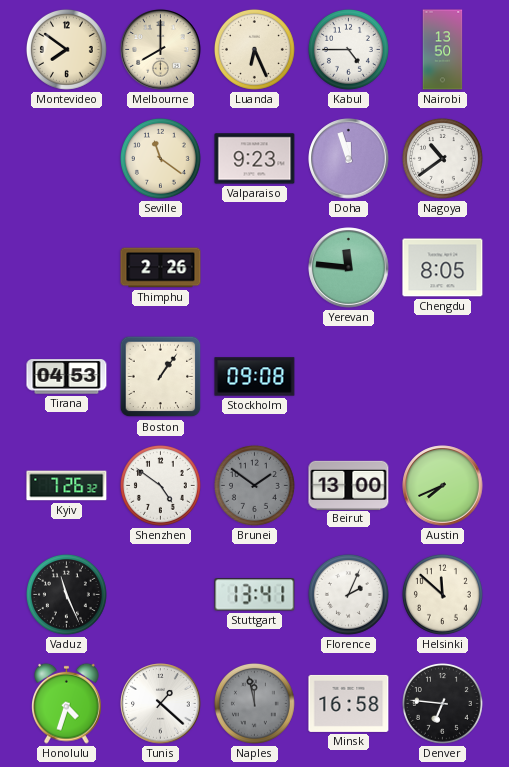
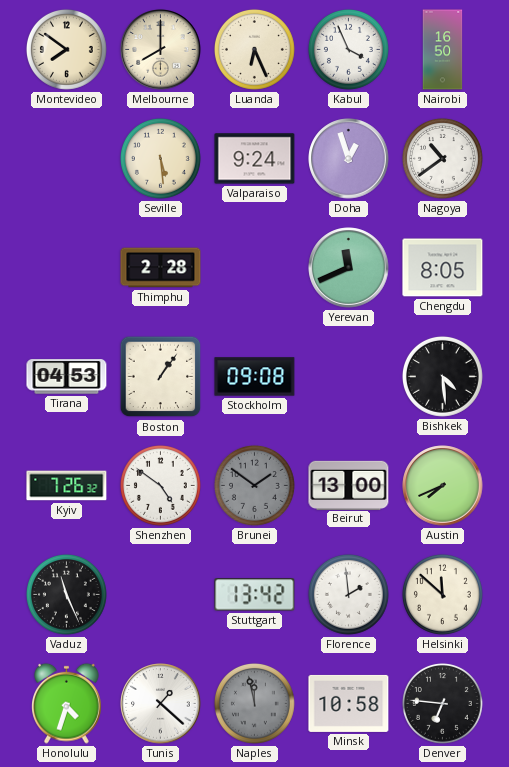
Kabul: 4:45 -> 3:56 (348, 49)
Nairobi: 13:50 -> 16:50 (443, 50)
Seville: 11:21 -> 5:29 (160, 158)
Valparaiso: 9:23 -> 9:24 (255, 159)
Doha: 11:57 -> 12:57 (349, 159)
Thimphu: 2:26 -> 2:28 (161, 268)
Yerevan: 11:46 -> 11:41 (349, 268)
Bishkek: none -> 4:29 (442, 376)
Stuttgart: 13:41 -> 13:42 (255, 595)
Florence: 2:04 -> 1:59 (348, 594)
Minsk: 16:58 -> 10:58 (349, 703)
